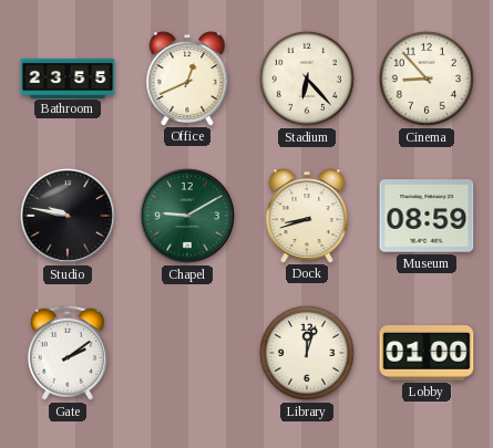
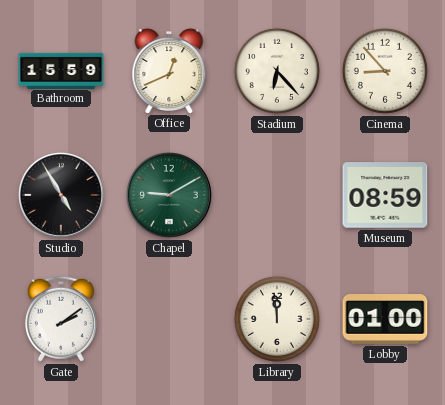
Bathroom: 23:55 -> 15:59 (61, 70)
Studio: 9:47 -> 4:55 (61, 195)
Dock: 8:42 -> none (307, 216)
Library: 12:03 -> 11:59 (277, 319)
